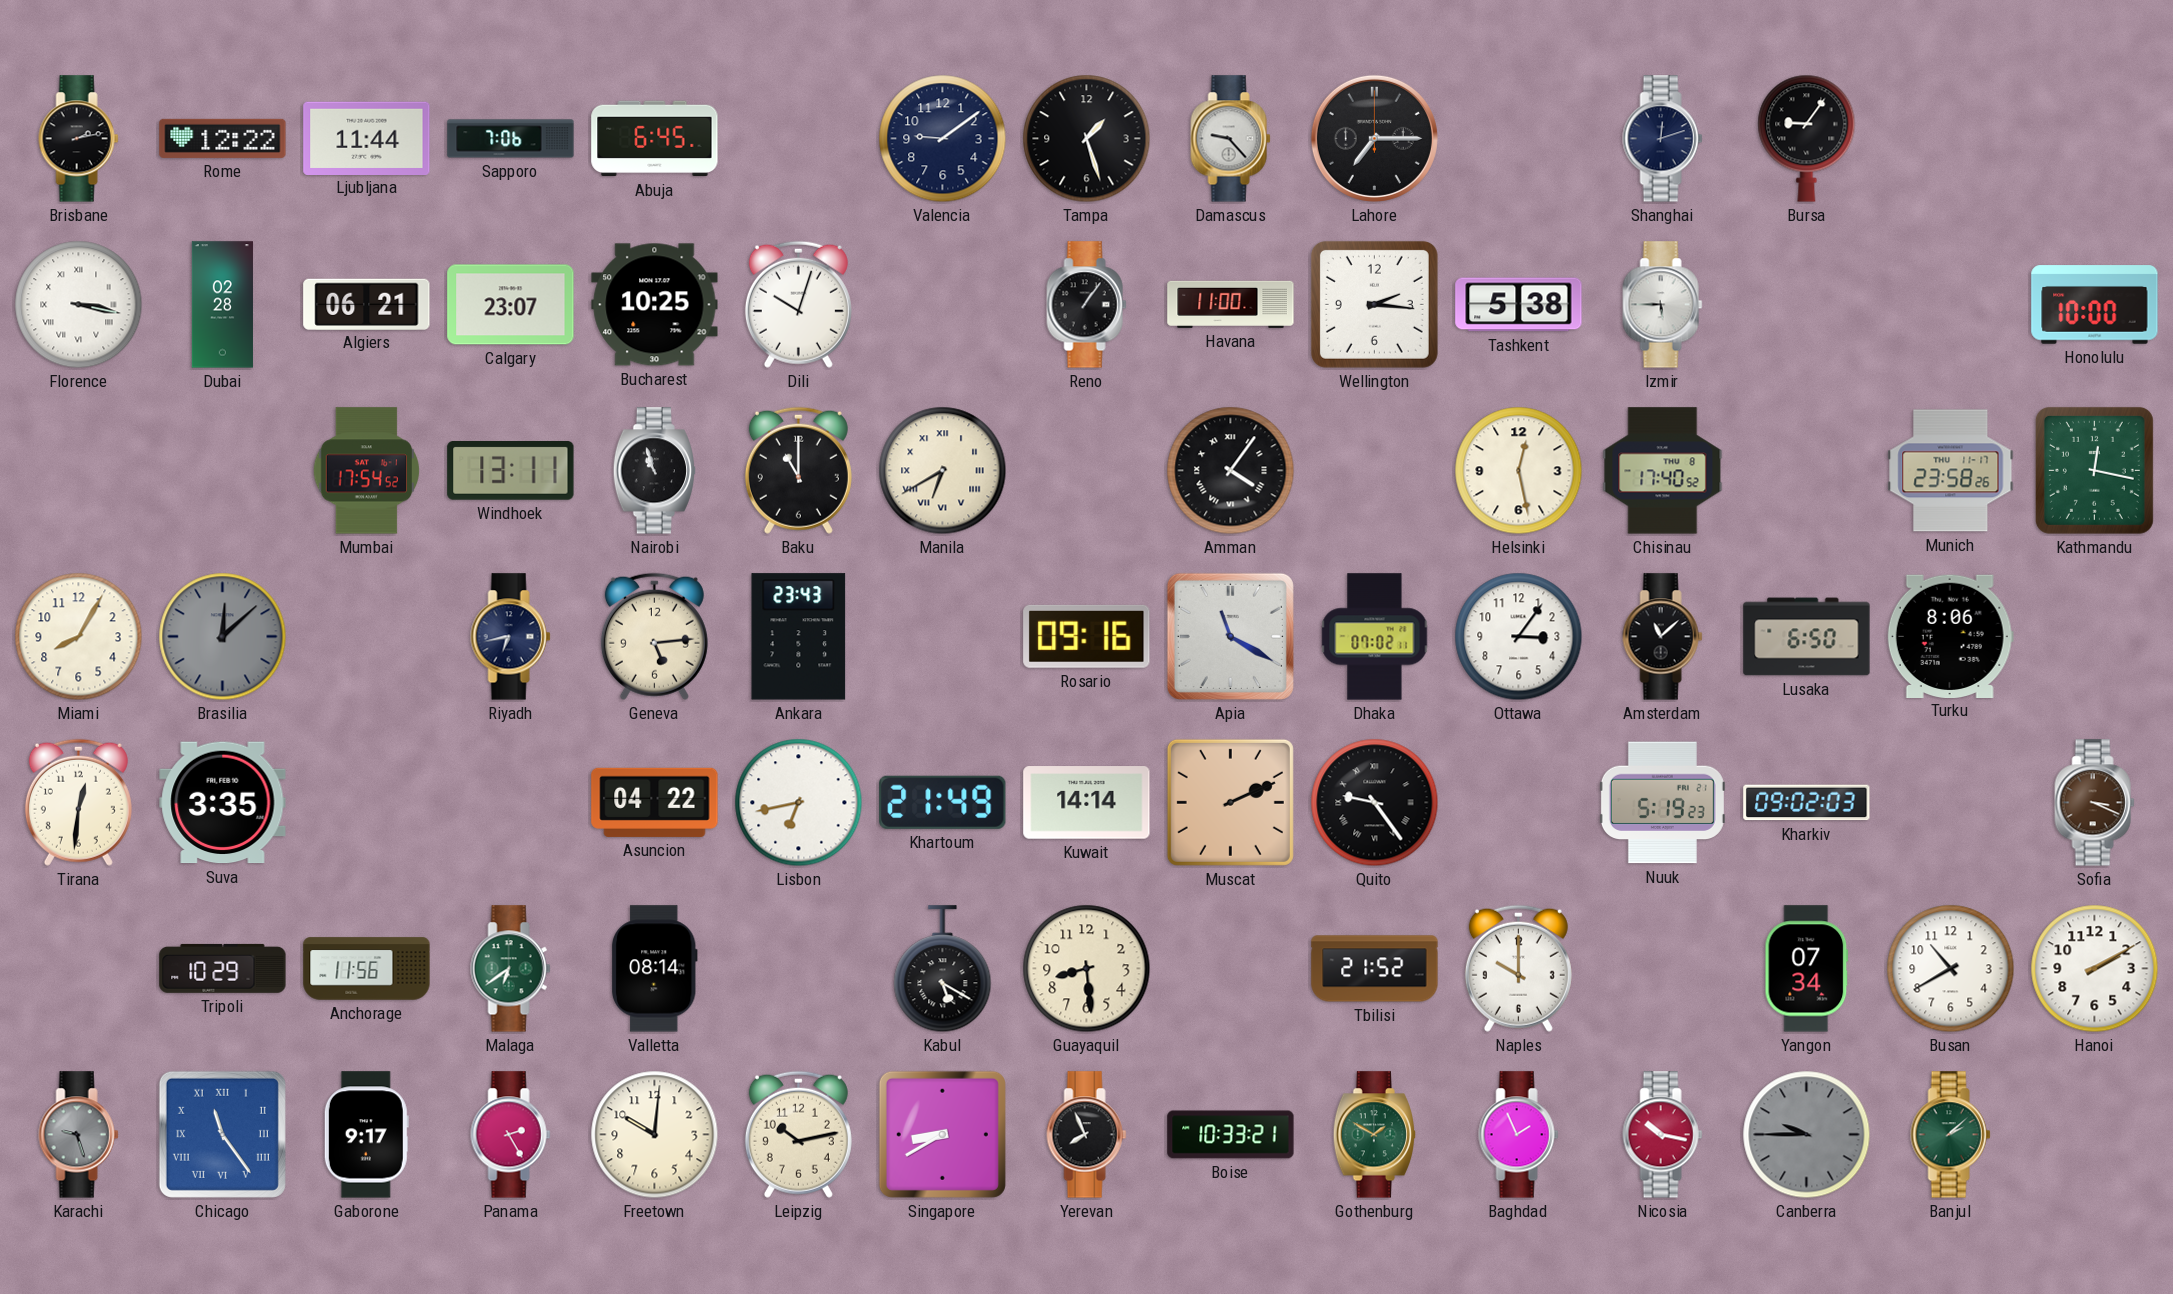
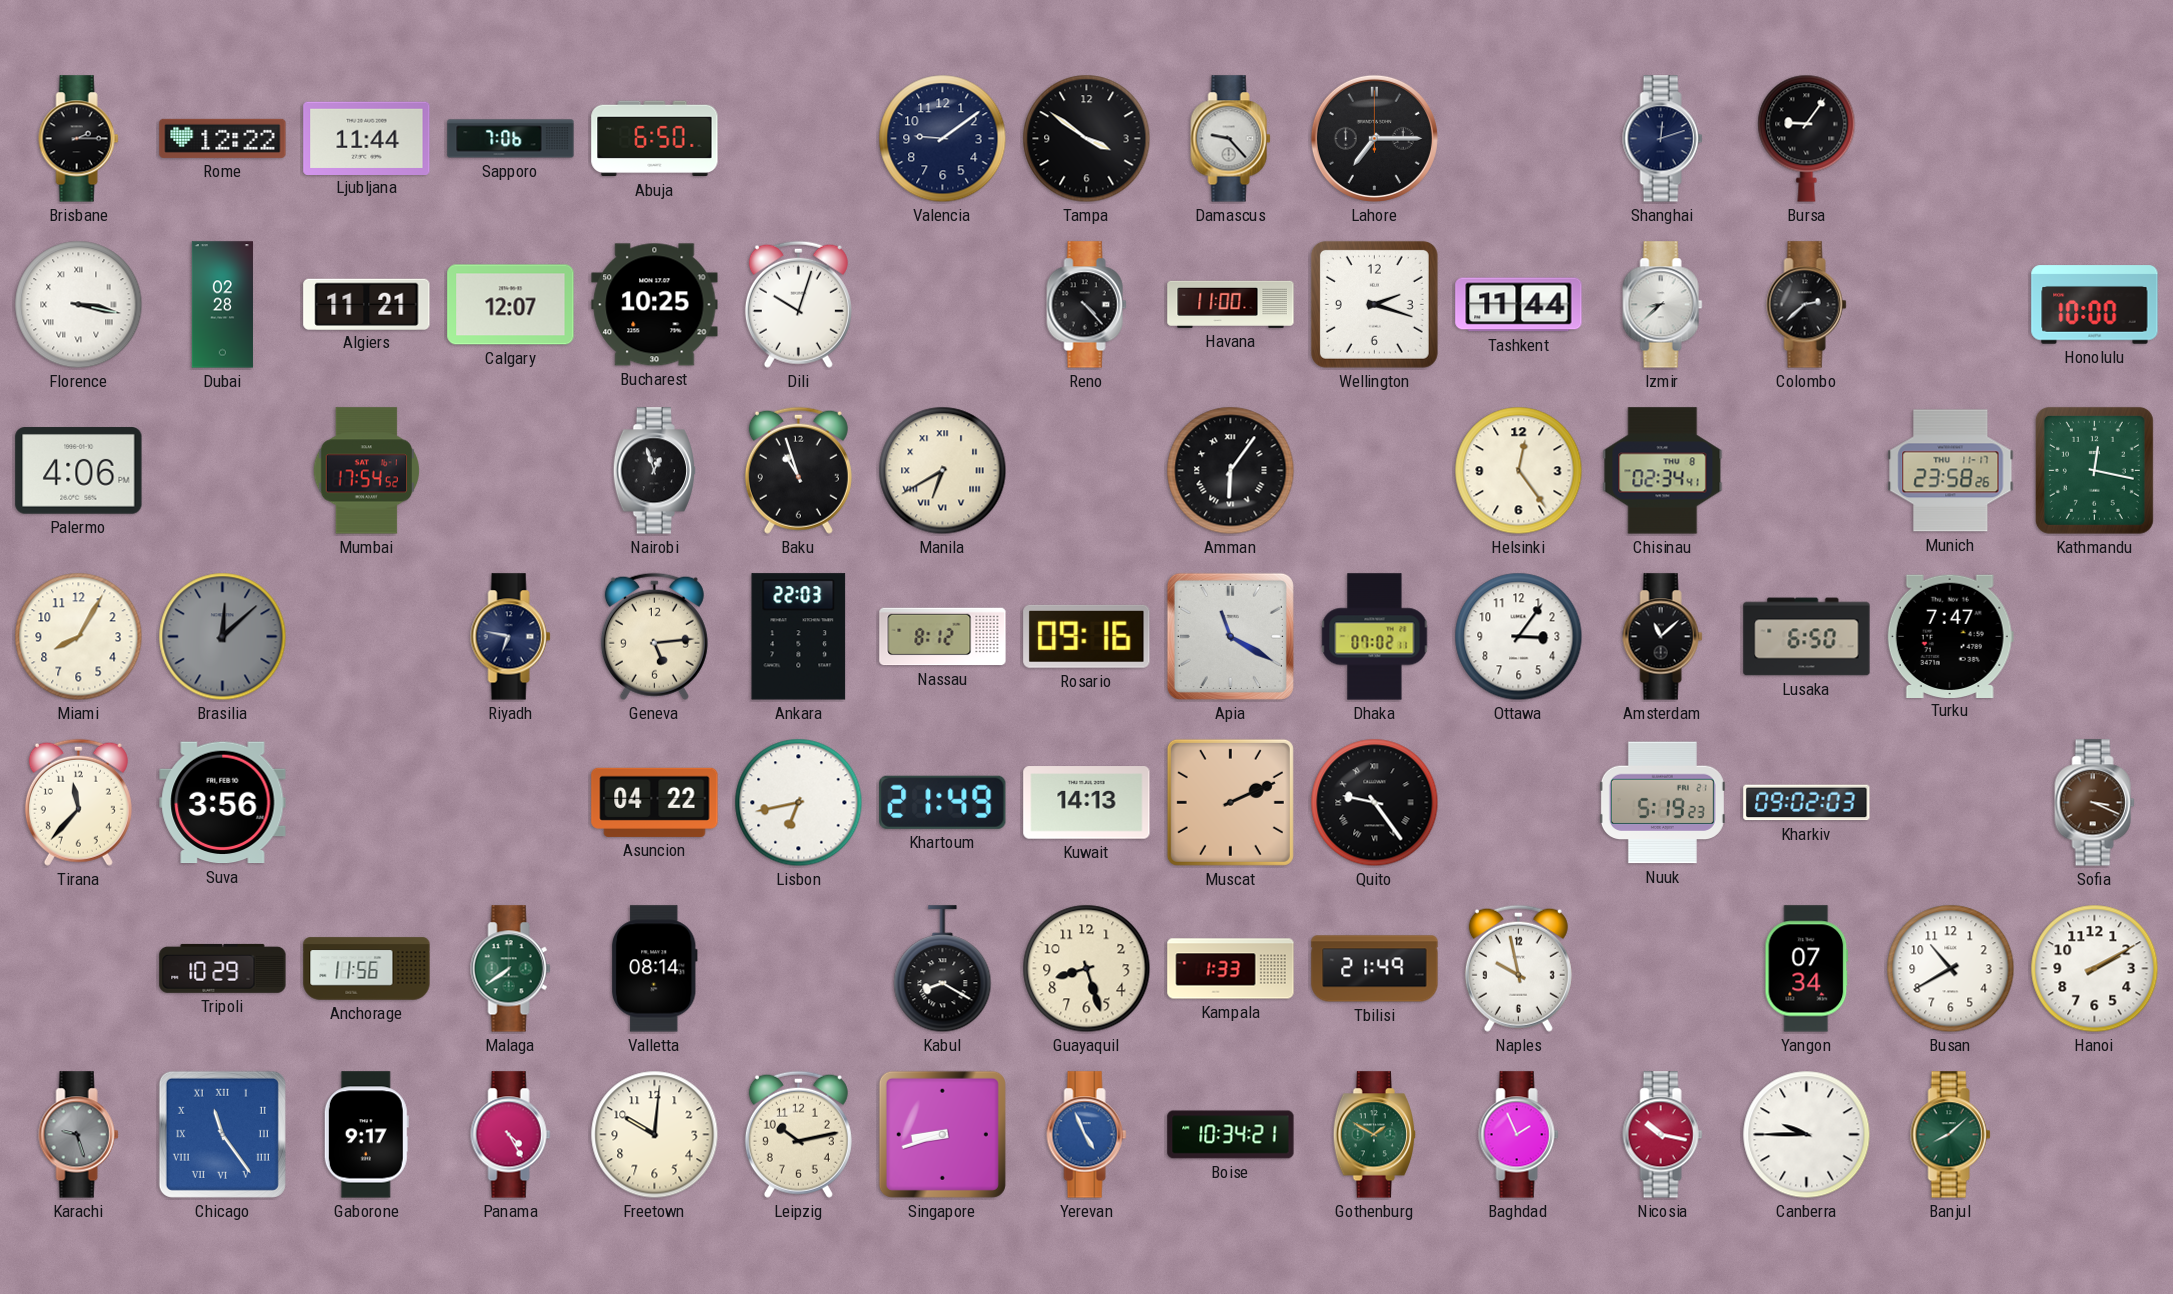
Brisbane: 2:13 -> 2:15 (79, 139)
Abuja: 6:45 -> 6:50 (655, 139)
Tampa: 1:27 -> 3:51 (1087, 139)
Algiers: 06:21 -> 11:21 (367, 304)
Calgary: 23:07 -> 12:07 (511, 305)
Reno: 1:06 -> 4:23 (1087, 305)
Wellington: 2:16 -> 2:18 (1374, 304)
Tashkent: 5:38 -> 11:44 (1519, 305)
Izmir: 5:45 -> 8:38 (1663, 305)
Colombo: none -> 2:38 (1807, 305)
Palermo: none -> 4:06 (79, 471)
Windhoek: 13:11 -> none (511, 471)
Nairobi: 10:57 -> 12:57 (654, 471)
Baku: 11:00 -> 10:57 (798, 470)
Amman: 4:06 -> 6:06 (1231, 471)
Helsinki: 12:28 -> 12:24 (1519, 471)
Chisinau: 17:40 -> 02:34 (1663, 471)
Riyadh: 6:43 -> 6:47 (511, 637)
Ankara: 23:43 -> 22:03 (799, 637)
Nassau: none -> 8:12 (943, 637)
Turku: 8:06 -> 7:47 (1950, 636)
Tirana: 12:31 -> 11:37 (78, 802)
Suva: 3:35 -> 3:56 (223, 803)
Kuwait: 14:14 -> 14:13 (1087, 803)
Malaga: 6:39 -> 7:39 (511, 969)
Kabul: 5:20 -> 8:20 (943, 969)
Guayaquil: 8:29 -> 8:27 (1087, 969)
Kampala: none -> 1:33 (1231, 969)
Tbilisi: 21:52 -> 21:49 (1375, 969)
Naples: 10:00 -> 9:58 (1518, 968)
Panama: 2:25 -> 4:25 (511, 1135)
Singapore: 8:40 -> 8:42 (942, 1134)
Yerevan: 7:56 -> 4:56 (1087, 1135)
Yerevan dial: black -> blue (1087, 1135)
Boise: 10:33 -> 10:34 (1231, 1135)
Canberra dial: grey -> white (1807, 1135)
Banjul: 2:08 -> 8:08 (1951, 1135)
